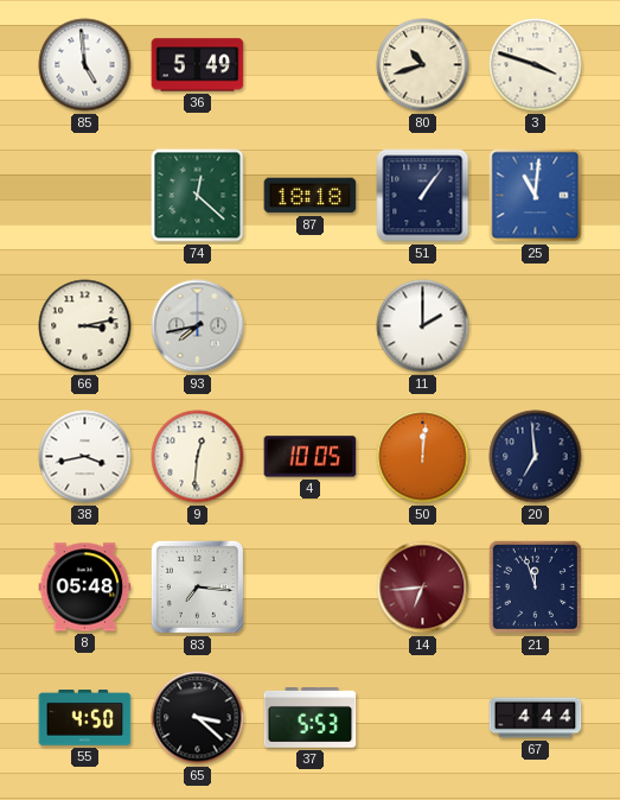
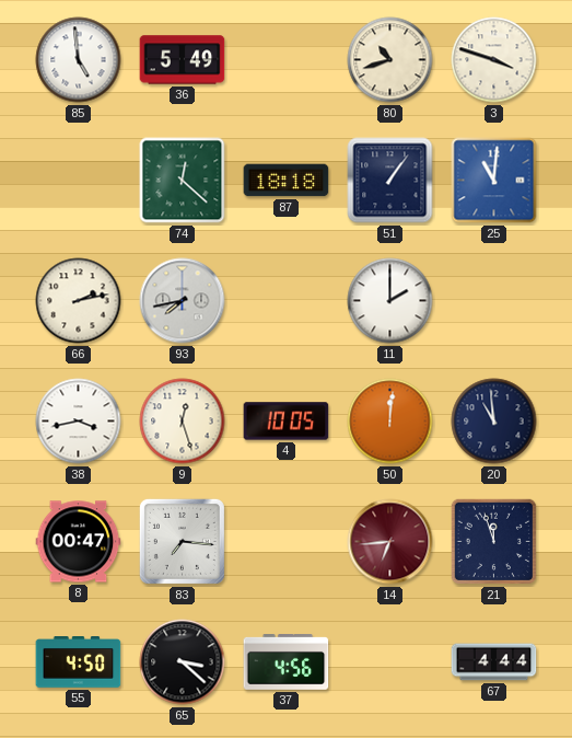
66: 3:13 -> 2:13 (79, 301)
9: 12:31 -> 12:27 (183, 422)
20: 6:59 -> 10:59 (494, 422)
8: 05:48 -> 00:47 (79, 542)
37: 5:53 -> 4:56 (287, 662)
